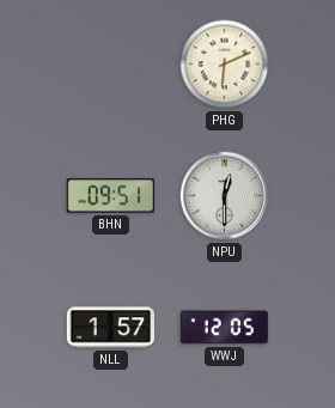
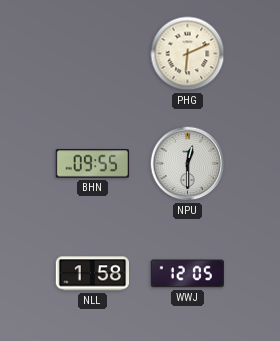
BHN: 09:51 -> 09:55 (92, 164)
NLL: 1:57 -> 1:58 (92, 274)
